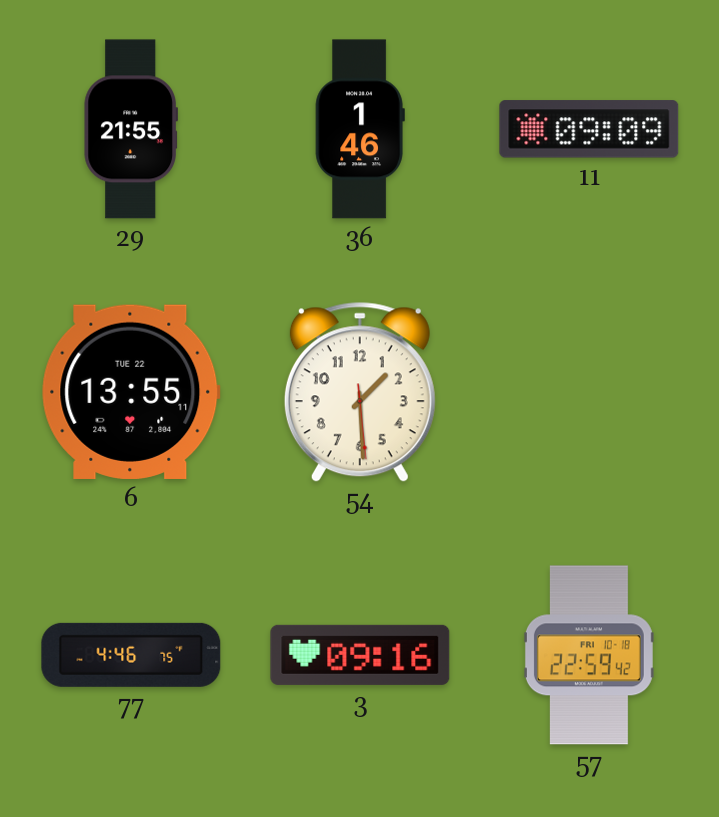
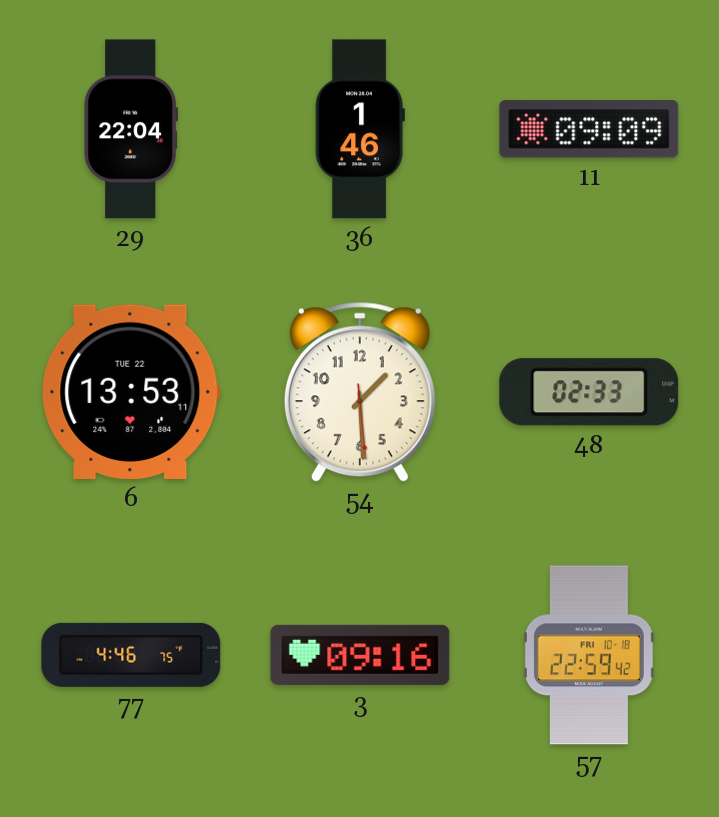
29: 21:55 -> 22:04 (130, 129)
6: 13:55 -> 13:53 (131, 392)
48: none -> 02:33 (589, 392)
